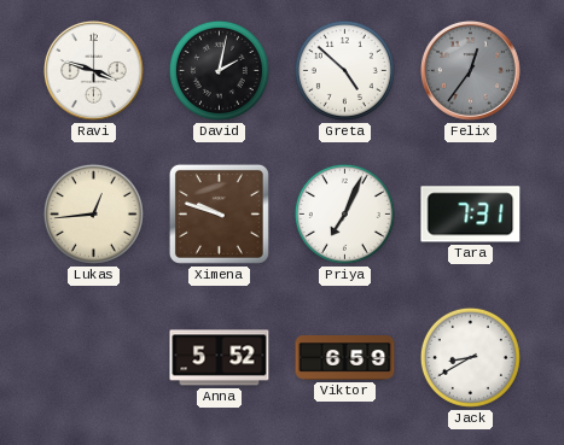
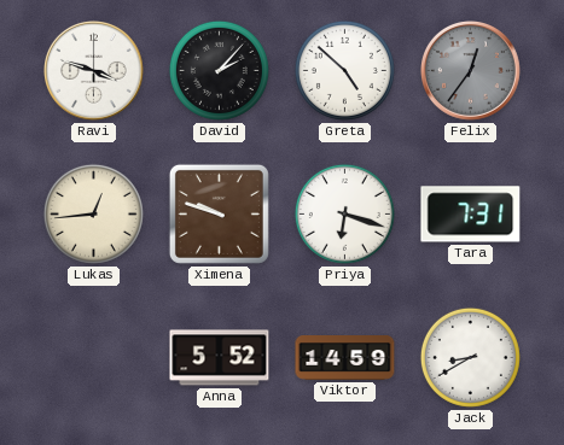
David: 2:02 -> 2:07 (219, 70)
Priya: 7:04 -> 6:18 (344, 213)
Viktor: 6:59 -> 14:59 (345, 358)
